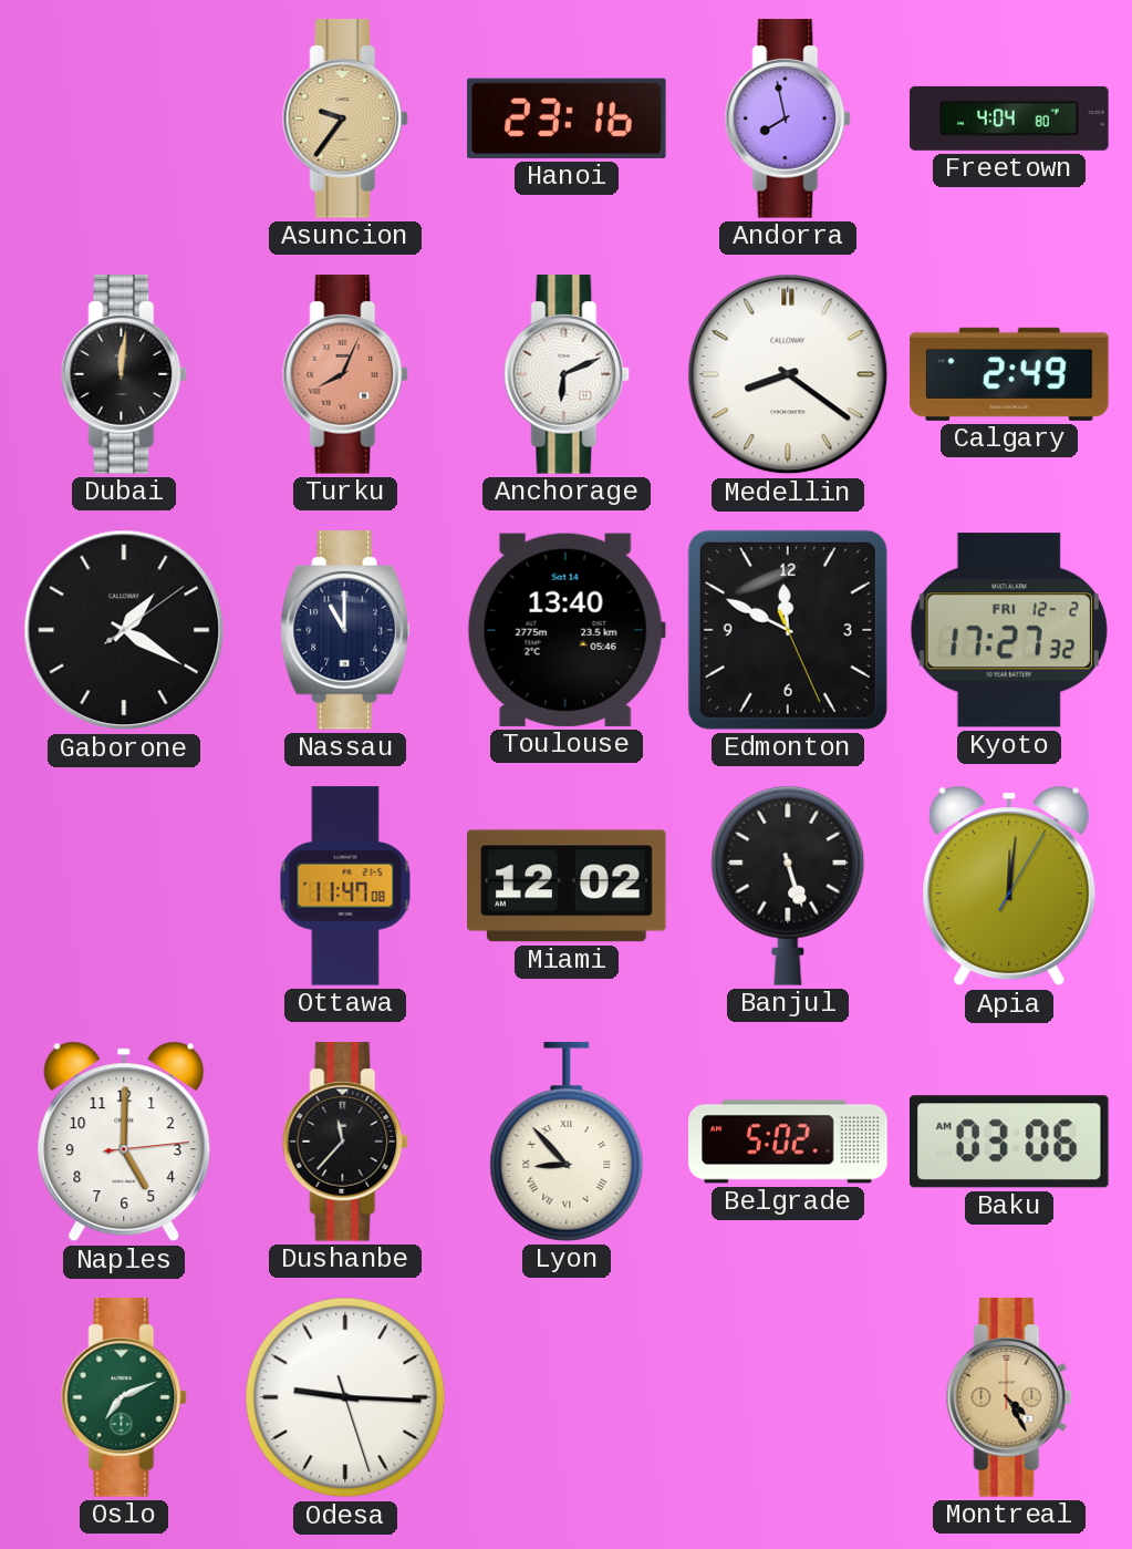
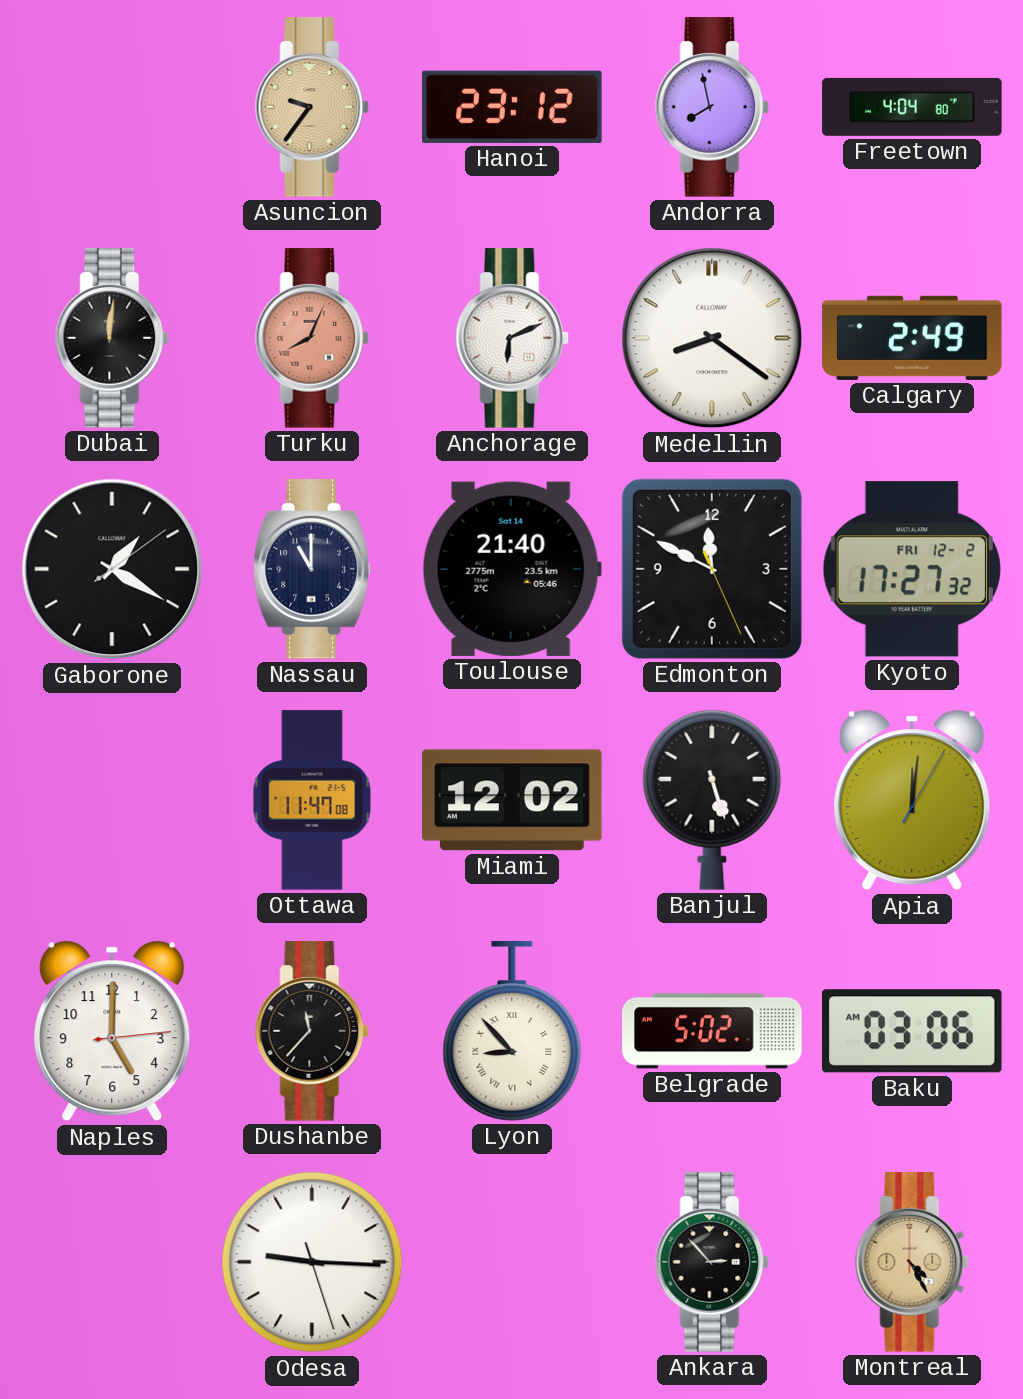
Hanoi: 23:16 -> 23:12 (512, 107)
Toulouse: 13:40 -> 21:40 (512, 569)
Oslo: 7:11 -> none (124, 1397)
Ankara: none -> 2:53 (712, 1262)
